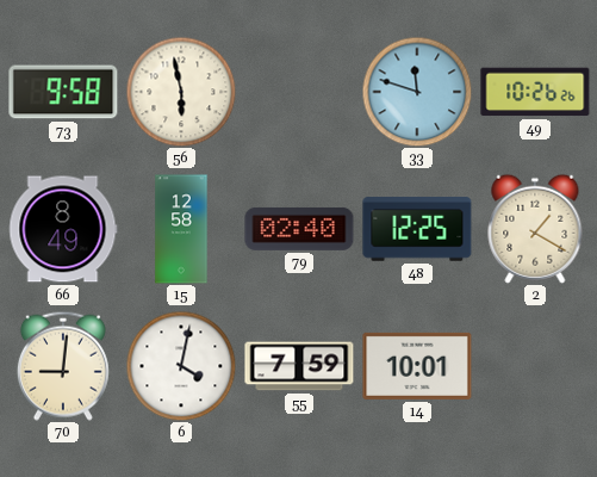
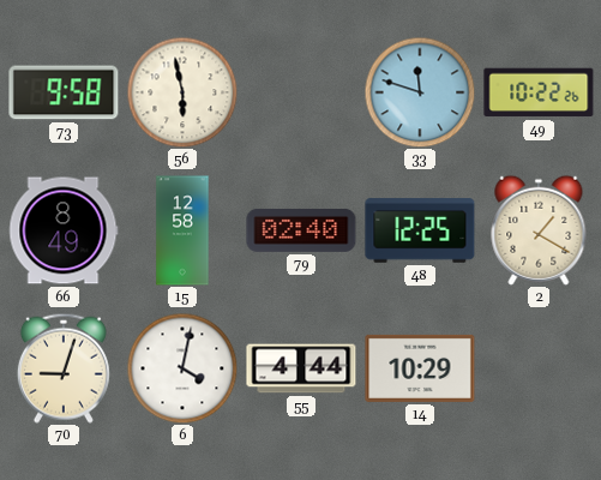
49: 10:26 -> 10:22 (539, 92)
70: 9:01 -> 9:03 (64, 368)
55: 7:59 -> 4:44 (301, 368)
14: 10:01 -> 10:29 (420, 368)
